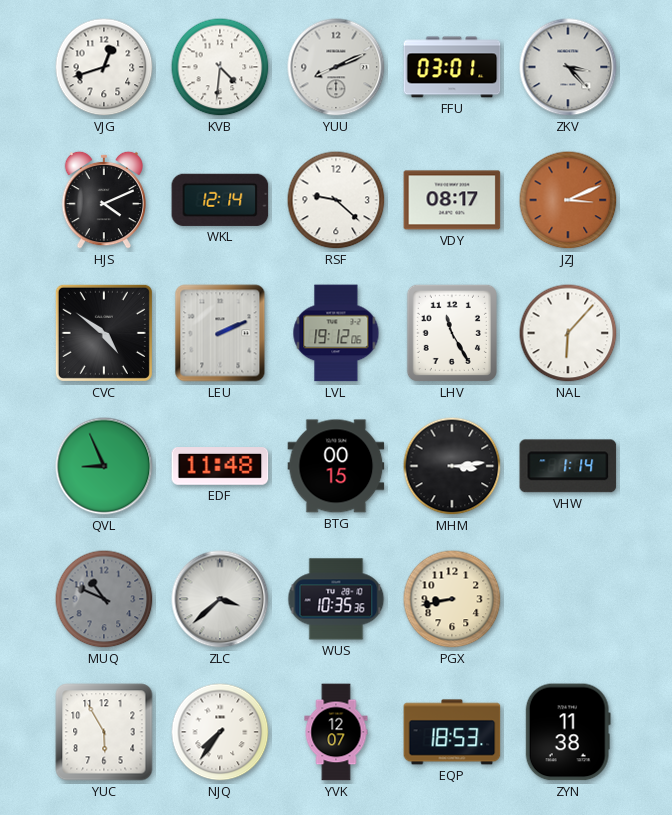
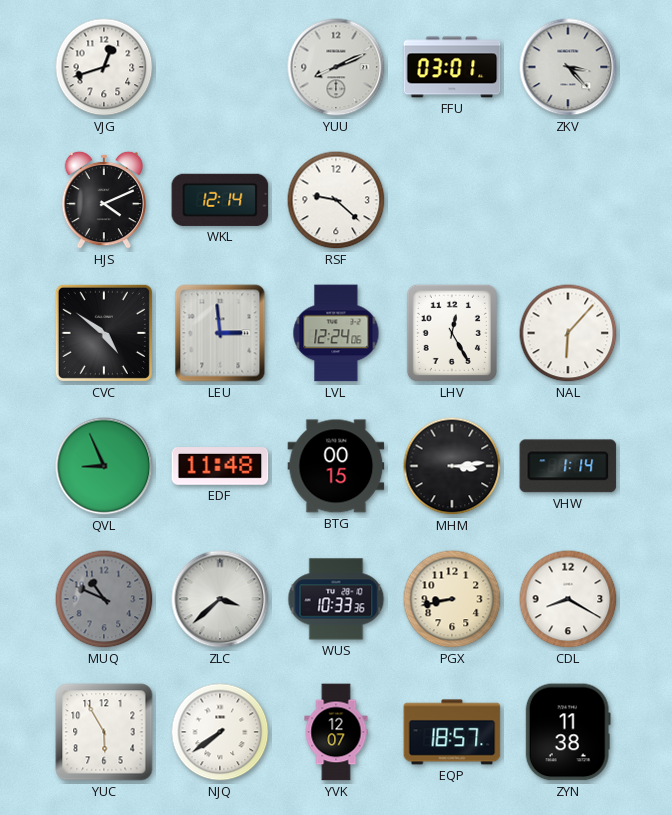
KVB: 4:31 -> none (220, 67)
VDY: 08:17 -> none (452, 200)
JZJ: 3:11 -> none (568, 200)
LEU: 2:11 -> 2:59 (220, 333)
LVL: 19:12 -> 12:24 (336, 333)
LHV: 11:25 -> 12:25 (452, 333)
WUS: 10:35 -> 10:33 (336, 599)
CDL: none -> 8:20 (568, 599)
NJQ: 7:36 -> 7:39 (220, 732)
EQP: 18:53 -> 18:57 (452, 732)
